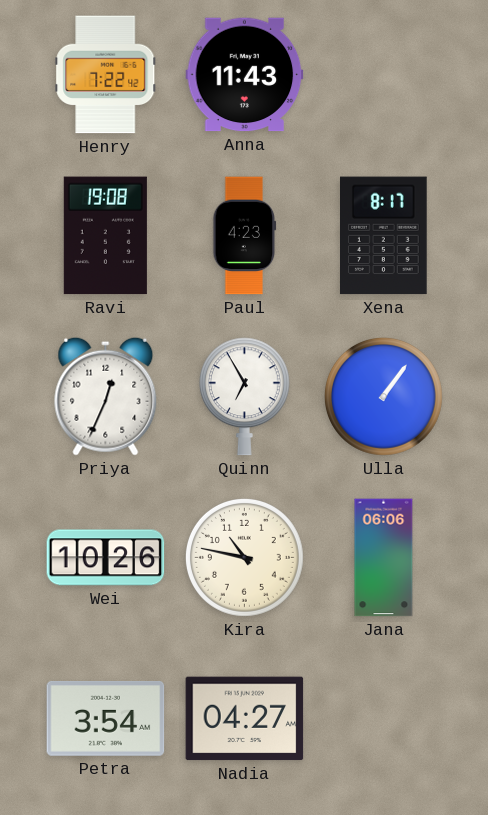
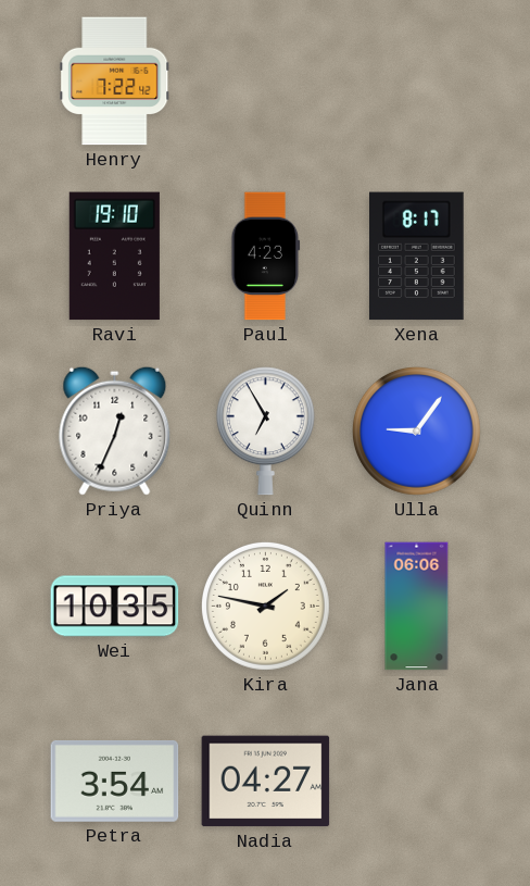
Anna: 11:43 -> none (245, 75)
Ravi: 19:08 -> 19:10 (114, 257)
Ulla: 1:06 -> 9:06 (416, 430)
Wei: 10:26 -> 10:35 (115, 607)
Kira: 10:47 -> 1:47 (265, 606)
